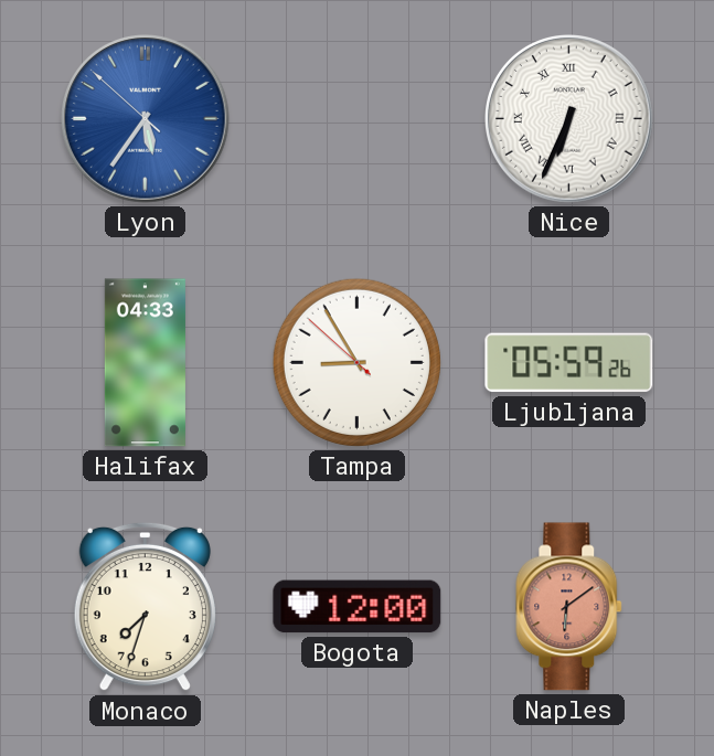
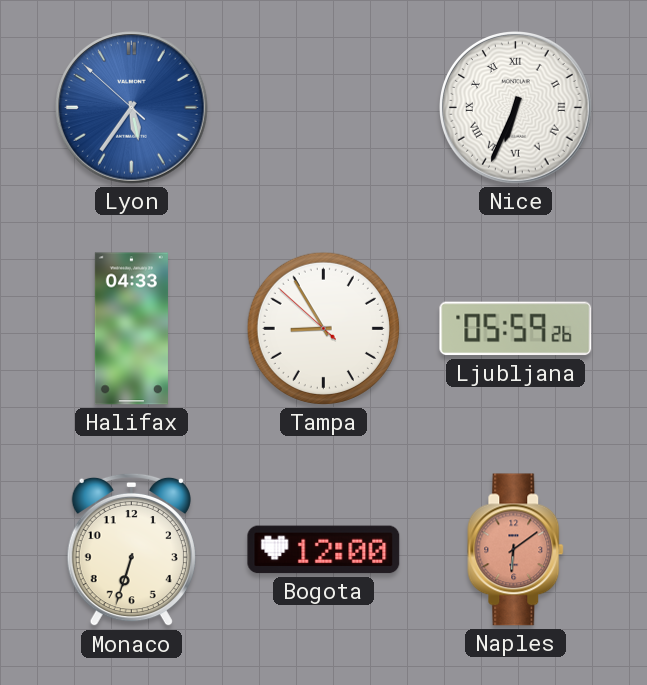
Monaco: 7:33 -> 6:33 (131, 550)
